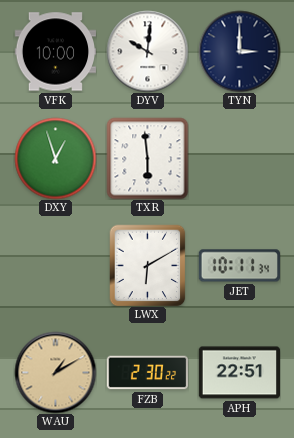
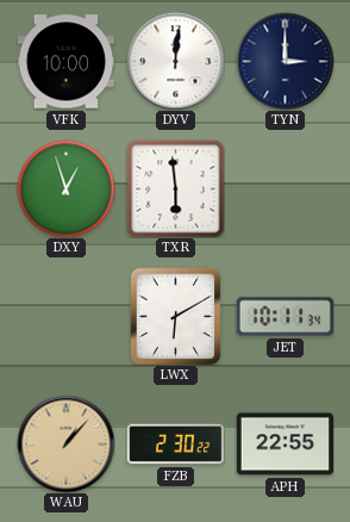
DYV: 10:01 -> 12:01 (175, 61)
WAU: 1:10 -> 1:07 (65, 443)
APH: 22:51 -> 22:55 (285, 445)
